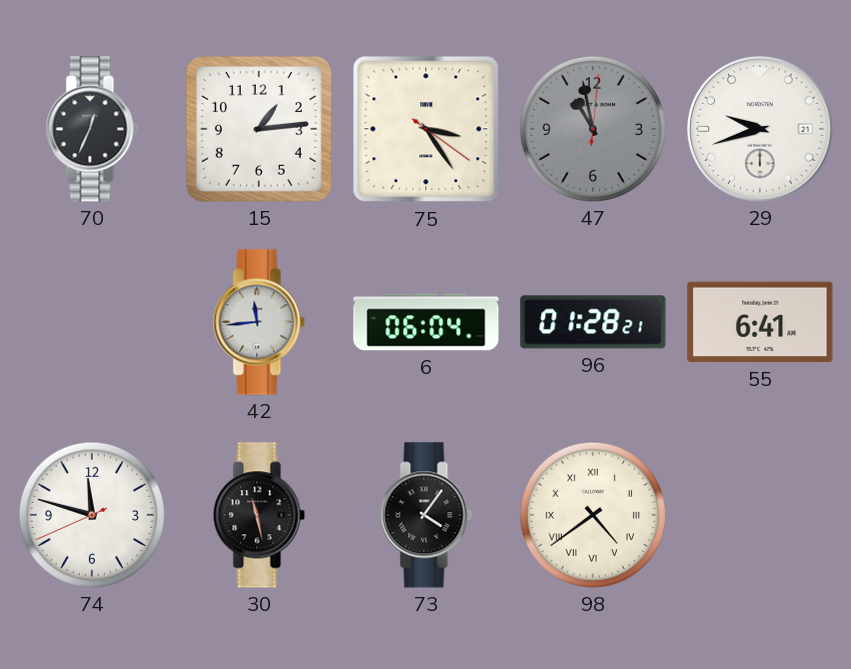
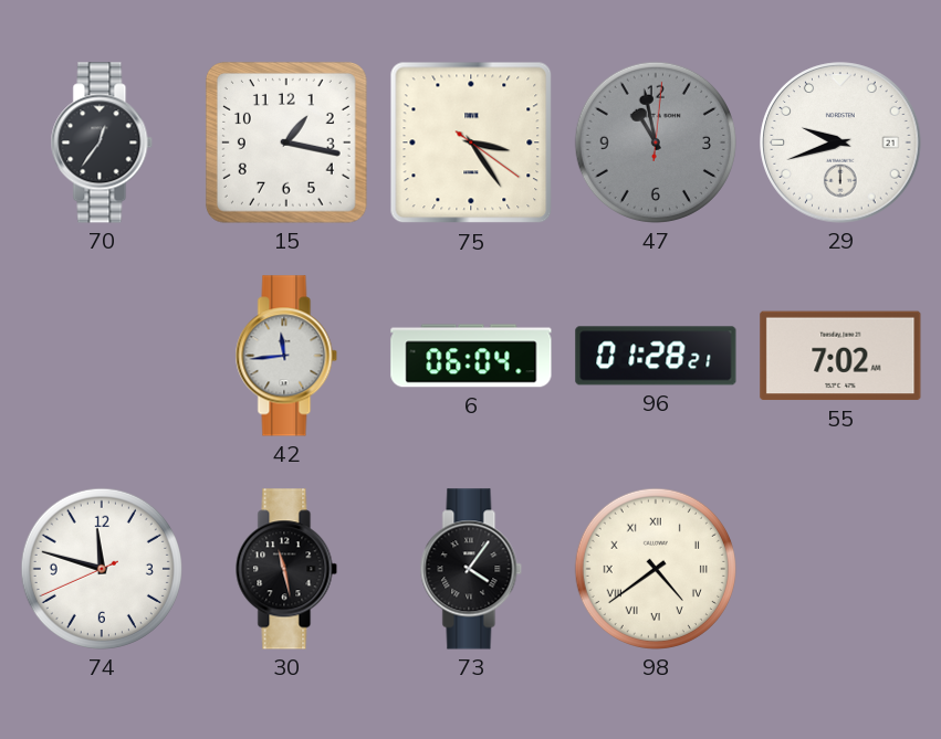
70: 12:34 -> 12:36 (102, 142)
15: 1:14 -> 1:17 (286, 142)
55: 6:41 -> 7:02 (840, 356)
